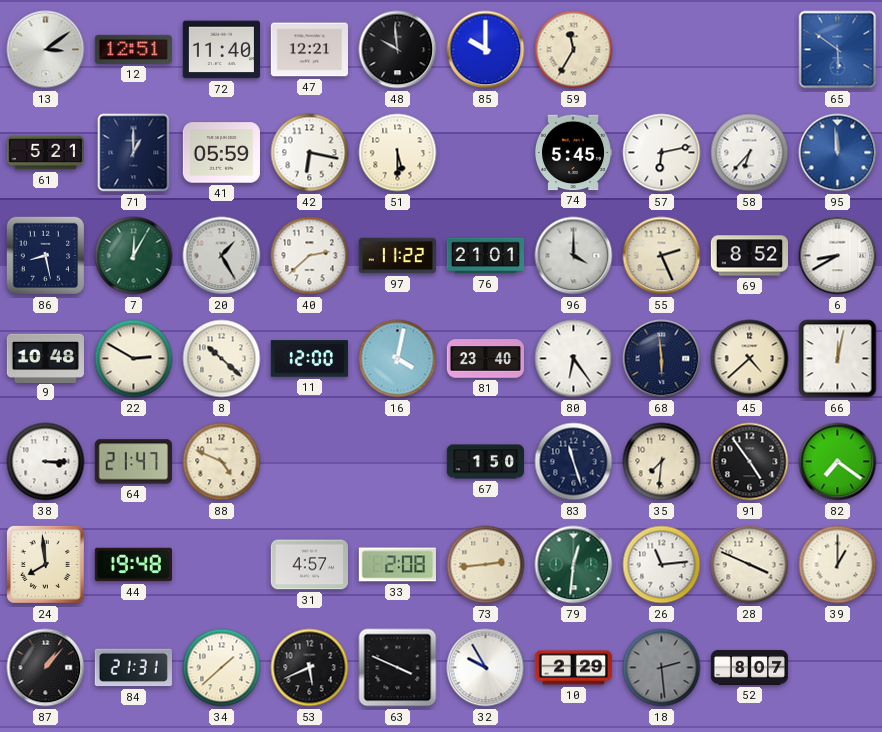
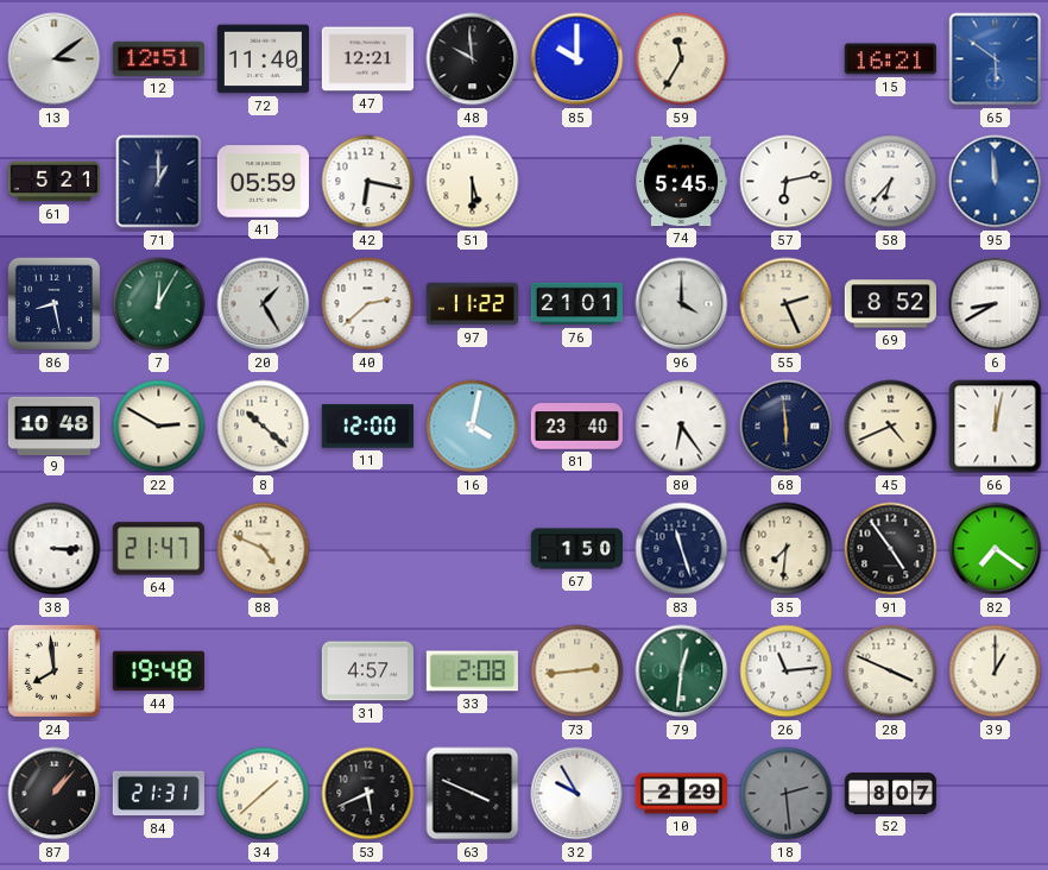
15: none -> 16:21 (890, 59)
45: 4:38 -> 4:41 (891, 427)
